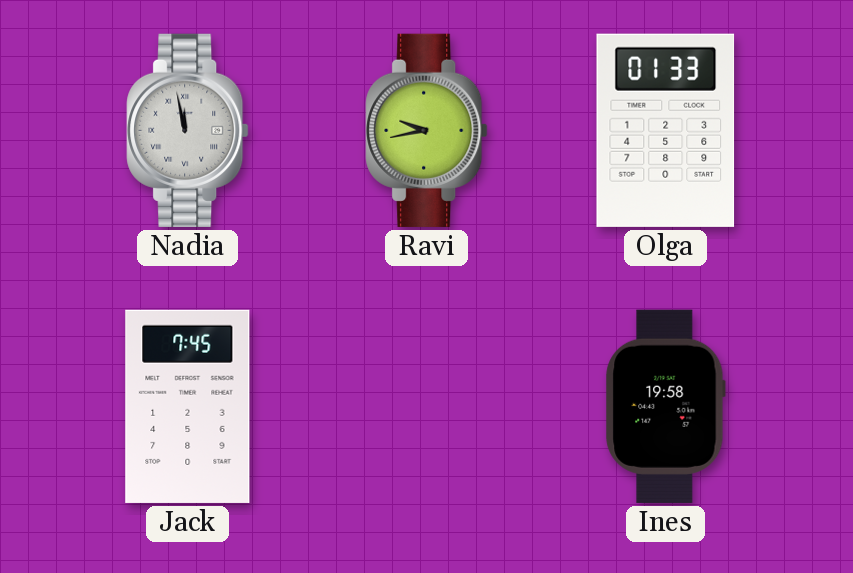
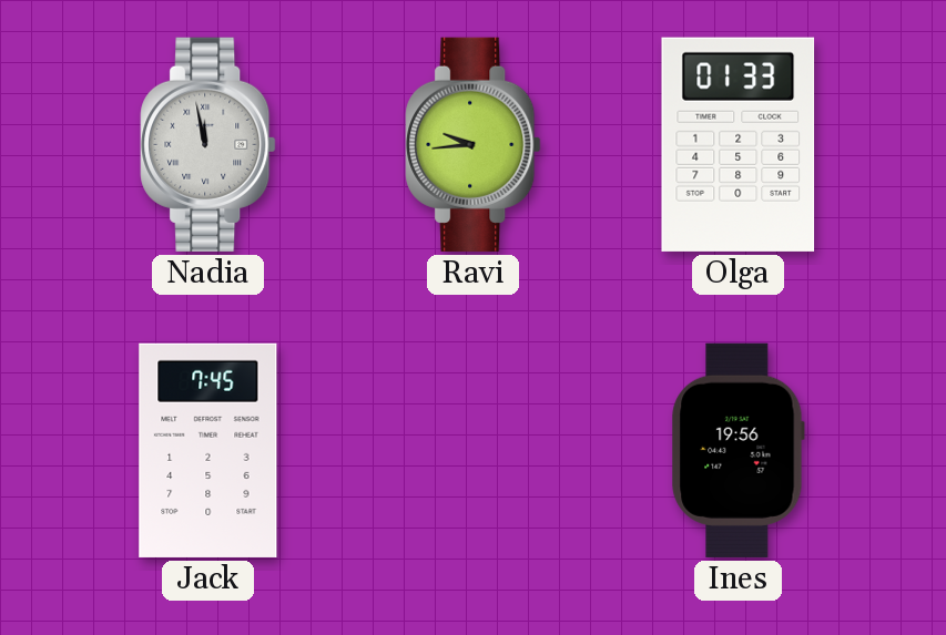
Ravi: 9:43 -> 9:44 (474, 144)
Ines: 19:58 -> 19:56 (738, 450)
